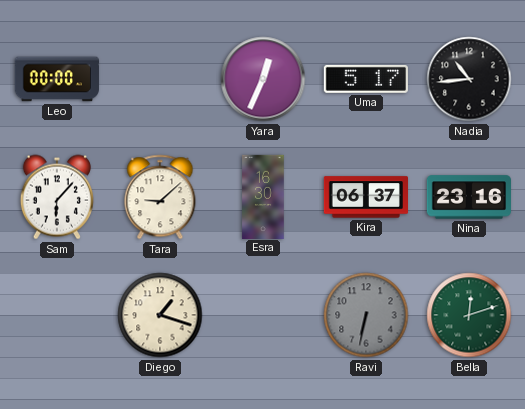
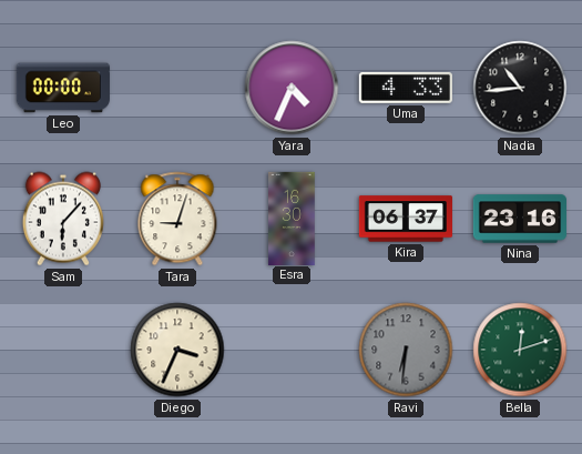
Yara: 12:34 -> 4:34 (292, 88)
Uma: 5:17 -> 4:33 (406, 88)
Tara: 9:08 -> 9:03 (177, 219)
Diego: 1:18 -> 3:34 (177, 350)
Ravi: 6:32 -> 6:31 (406, 350)
